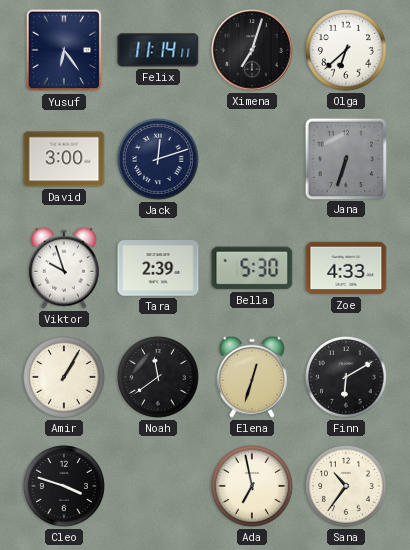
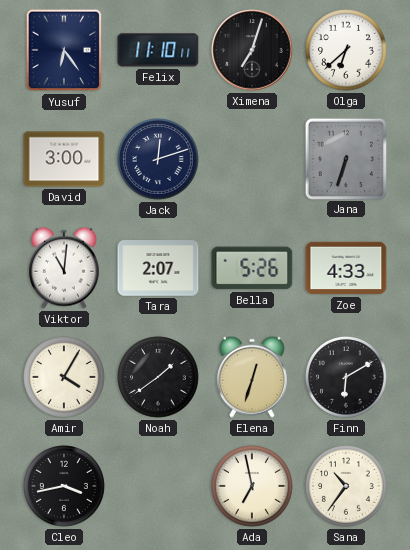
Felix: 11:14 -> 11:10 (158, 50)
Viktor: 9:57 -> 11:01 (64, 268)
Tara: 2:39 -> 2:07 (158, 268)
Bella: 5:30 -> 5:26 (252, 268)
Amir: 1:05 -> 4:05 (65, 378)
Noah: 11:39 -> 1:39 (159, 378)
Cleo: 3:48 -> 3:43 (65, 487)
